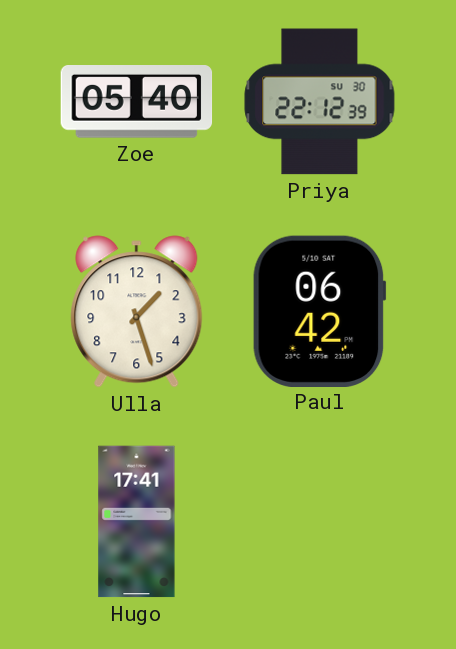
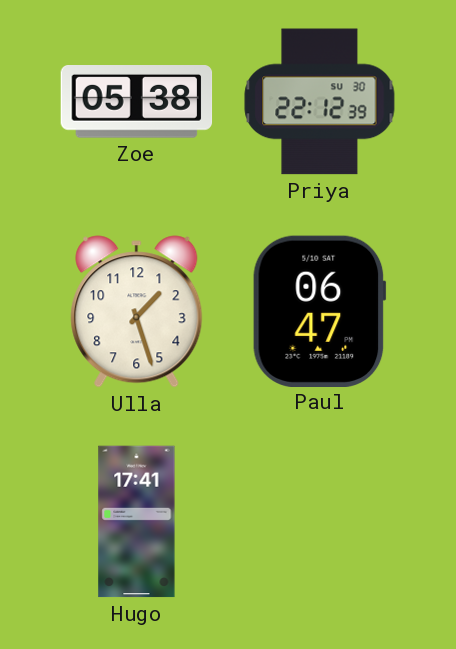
Zoe: 05:40 -> 05:38 (137, 102)
Paul: 06:42 -> 06:47 (319, 311)
